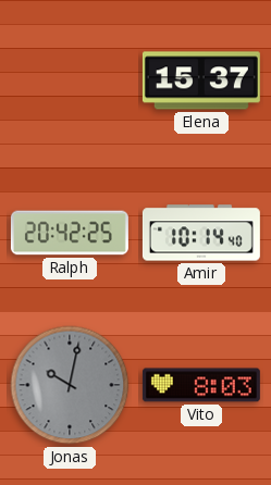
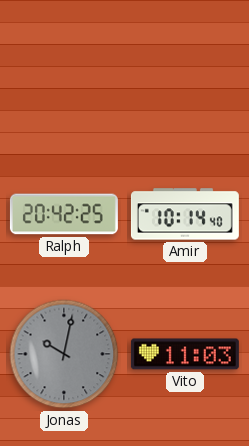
Elena: 15:37 -> none (201, 80)
Vito: 8:03 -> 11:03 (185, 354)
